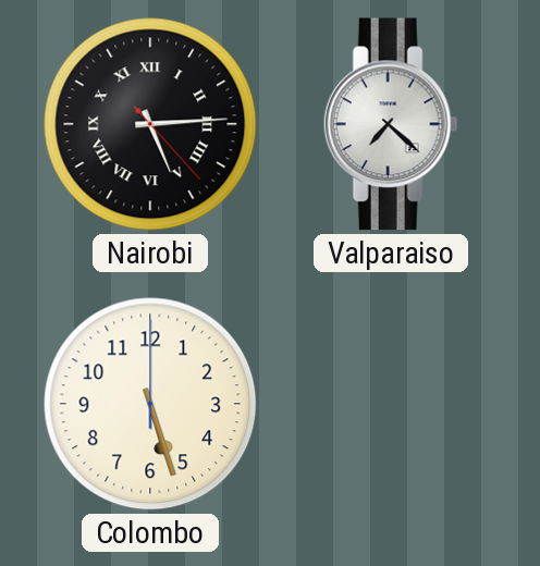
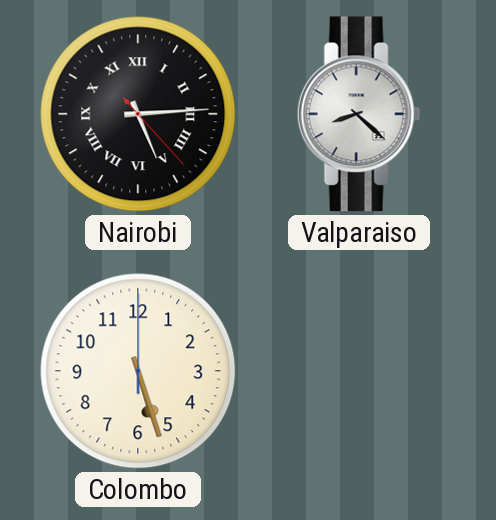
Valparaiso: 7:22 -> 8:22 (359, 114)
